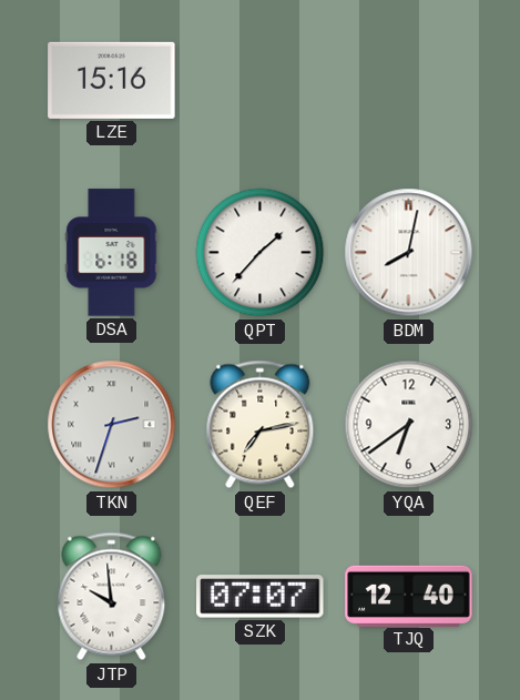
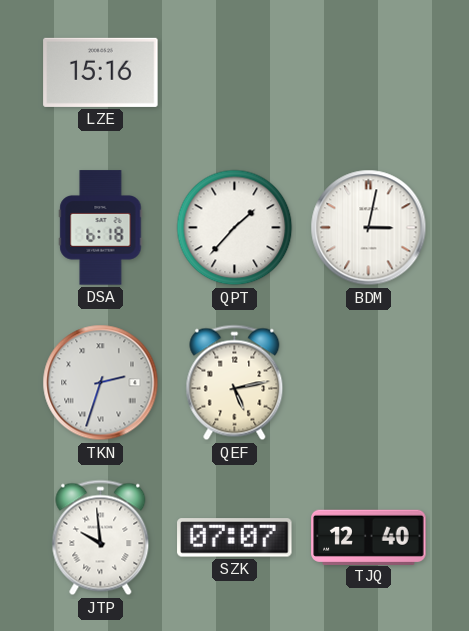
BDM: 8:02 -> 3:02 (369, 228)
QEF: 7:13 -> 5:13 (235, 383)
YQA: 6:39 -> none (409, 425)
